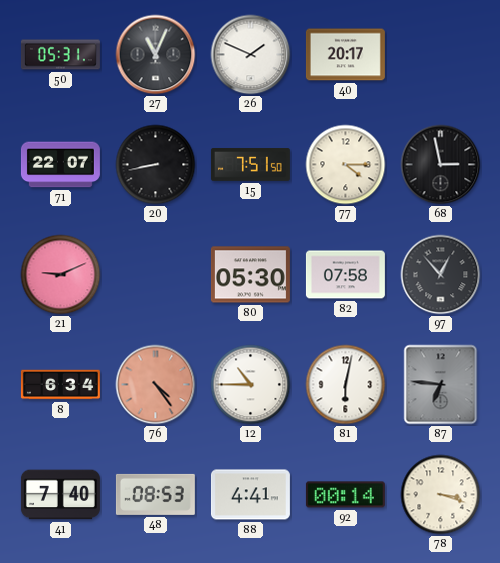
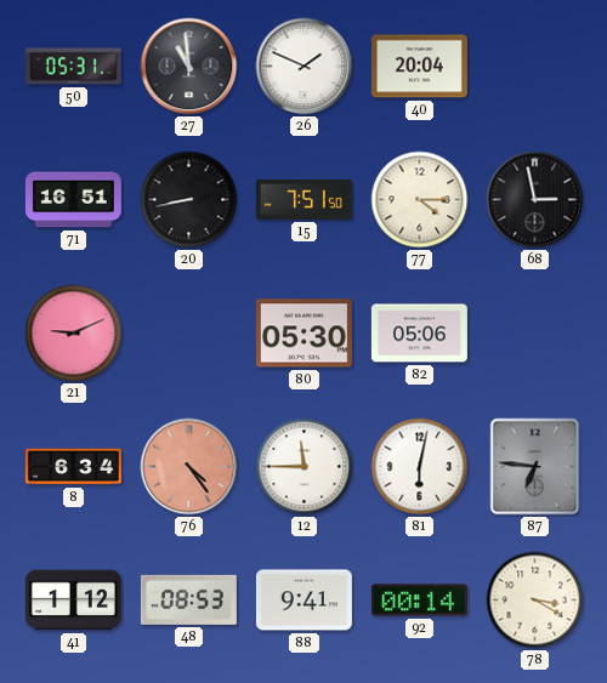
27: 11:04 -> 10:59 (189, 67)
40: 20:17 -> 20:04 (419, 67)
71: 22:07 -> 16:51 (73, 200)
82: 07:58 -> 05:06 (419, 334)
97: 12:53 -> none (441, 275)
12: 10:45 -> 11:45 (305, 467)
41: 7:40 -> 1:12 (73, 601)
88: 4:41 -> 9:41 (303, 601)
78: 3:18 -> 3:20 (535, 601)
